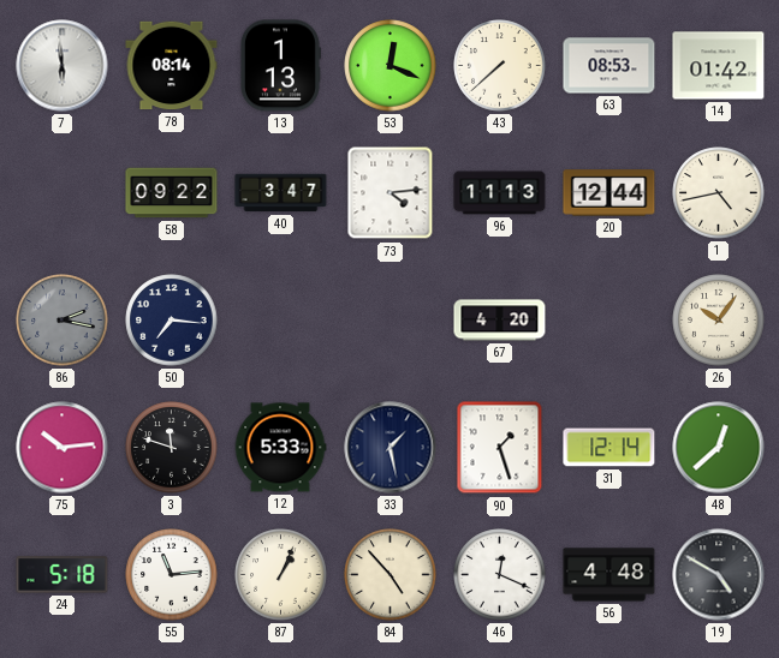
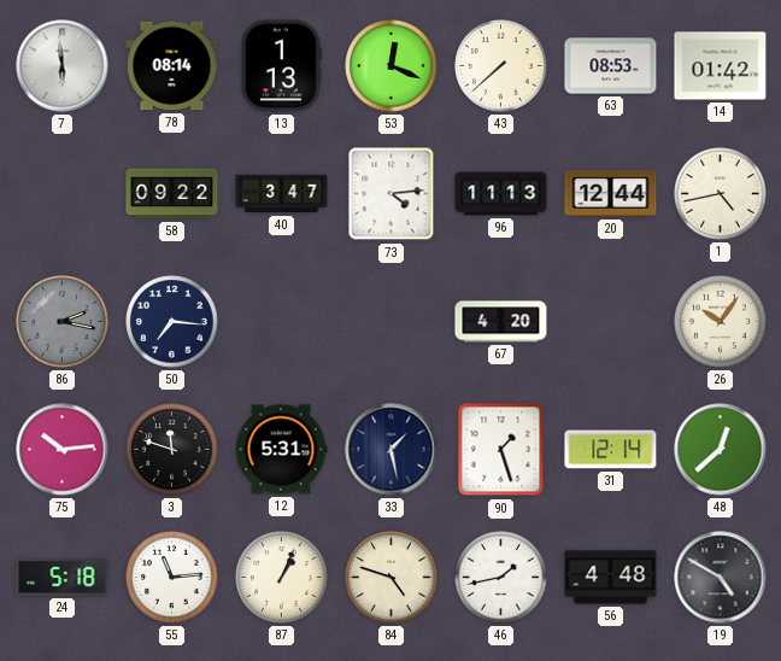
12: 5:33 -> 5:31 (281, 450)
84: 4:53 -> 4:48 (392, 578)
46: 12:19 -> 1:43 (501, 578)
